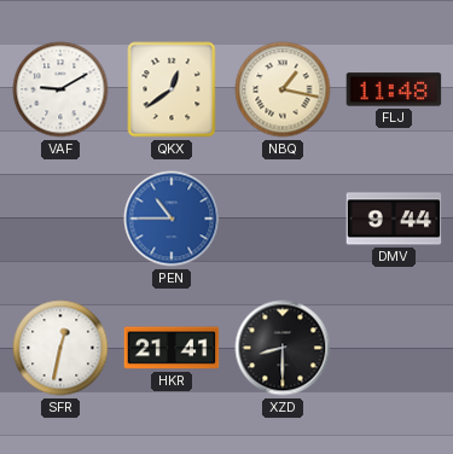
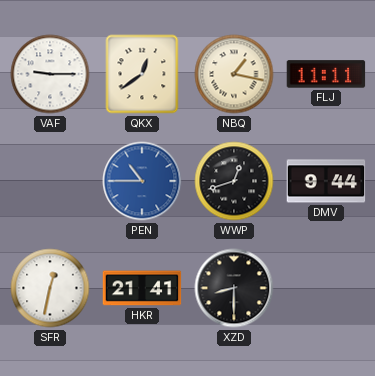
VAF: 9:10 -> 9:15 (50, 74)
FLJ: 11:48 -> 11:11 (326, 74)
WWP: none -> 12:42 (234, 181)
